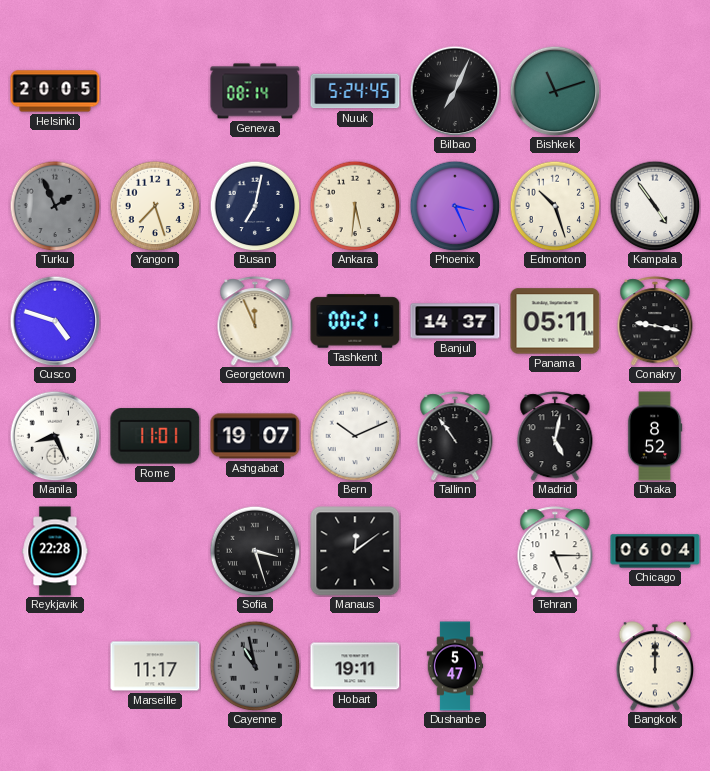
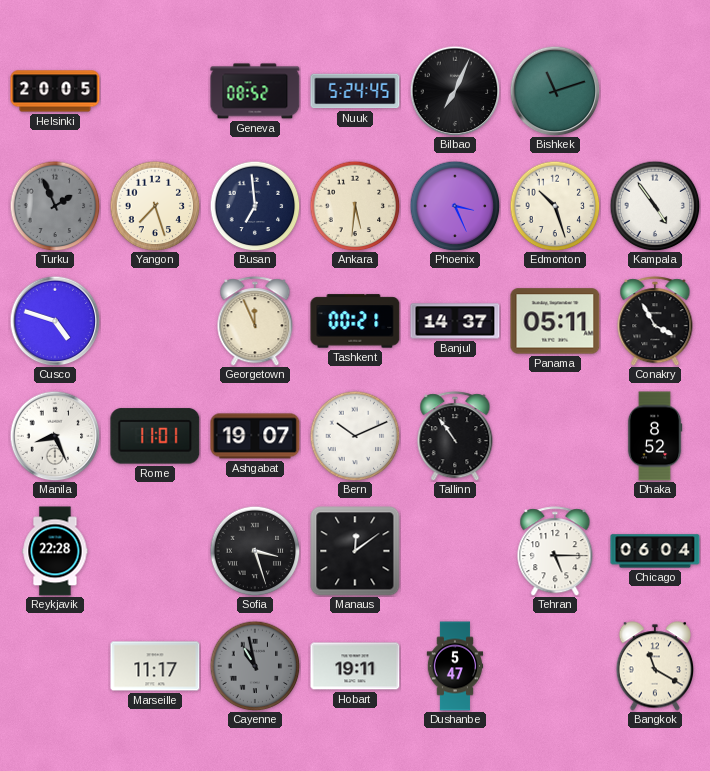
Geneva: 08:14 -> 08:52 (255, 91)
Busan: 7:02 -> 6:59 (255, 206)
Conakry: 9:17 -> 3:55 (655, 321)
Madrid: 5:02 -> none (555, 436)
Bangkok: 12:00 -> 11:20 (654, 666)
